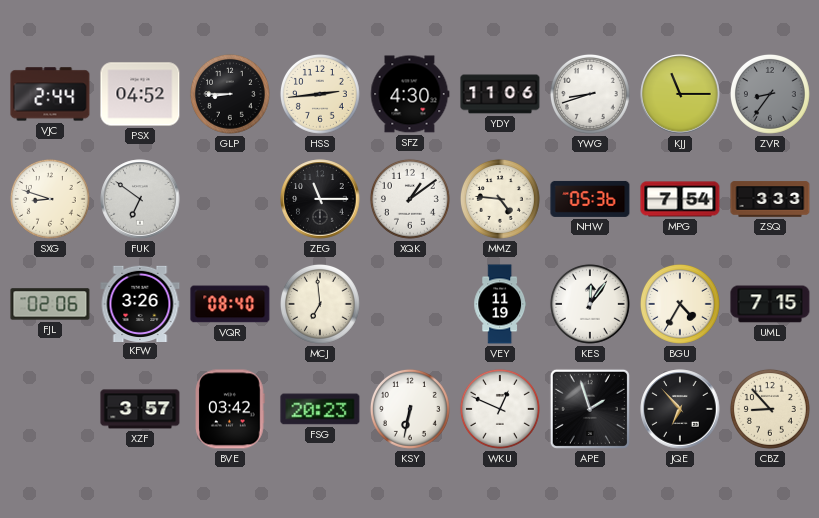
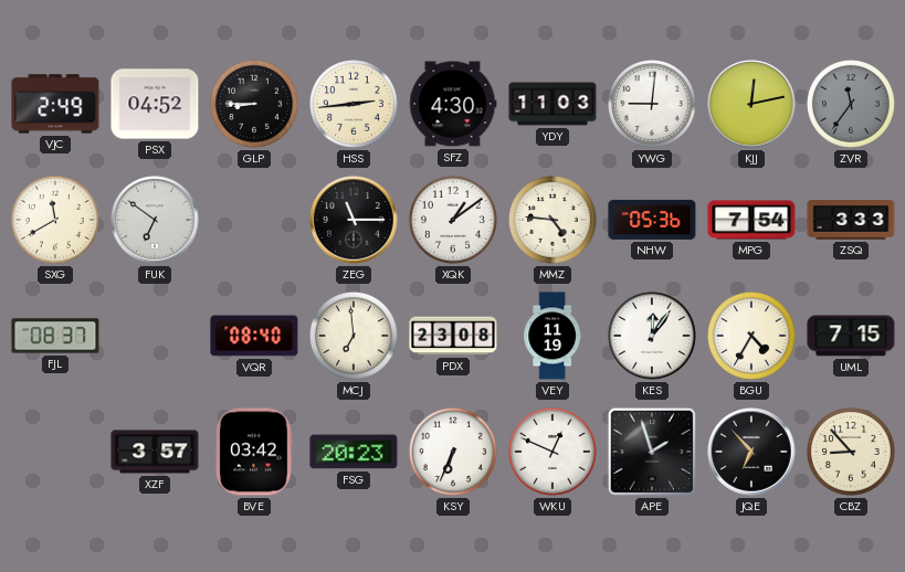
VJC: 2:44 -> 2:49 (55, 104)
YDY: 11:06 -> 11:03 (553, 104)
YWG: 8:42 -> 9:01 (652, 104)
KJJ: 11:15 -> 12:13 (751, 104)
ZVR: 8:36 -> 11:36 (851, 104)
SXG: 8:48 -> 11:40 (55, 220)
FJL: 02:06 -> 08:37 (55, 336)
KFW: 3:26 -> none (140, 303)
PDX: none -> 23:08 (453, 336)
KSY: 6:32 -> 6:34 (453, 452)
